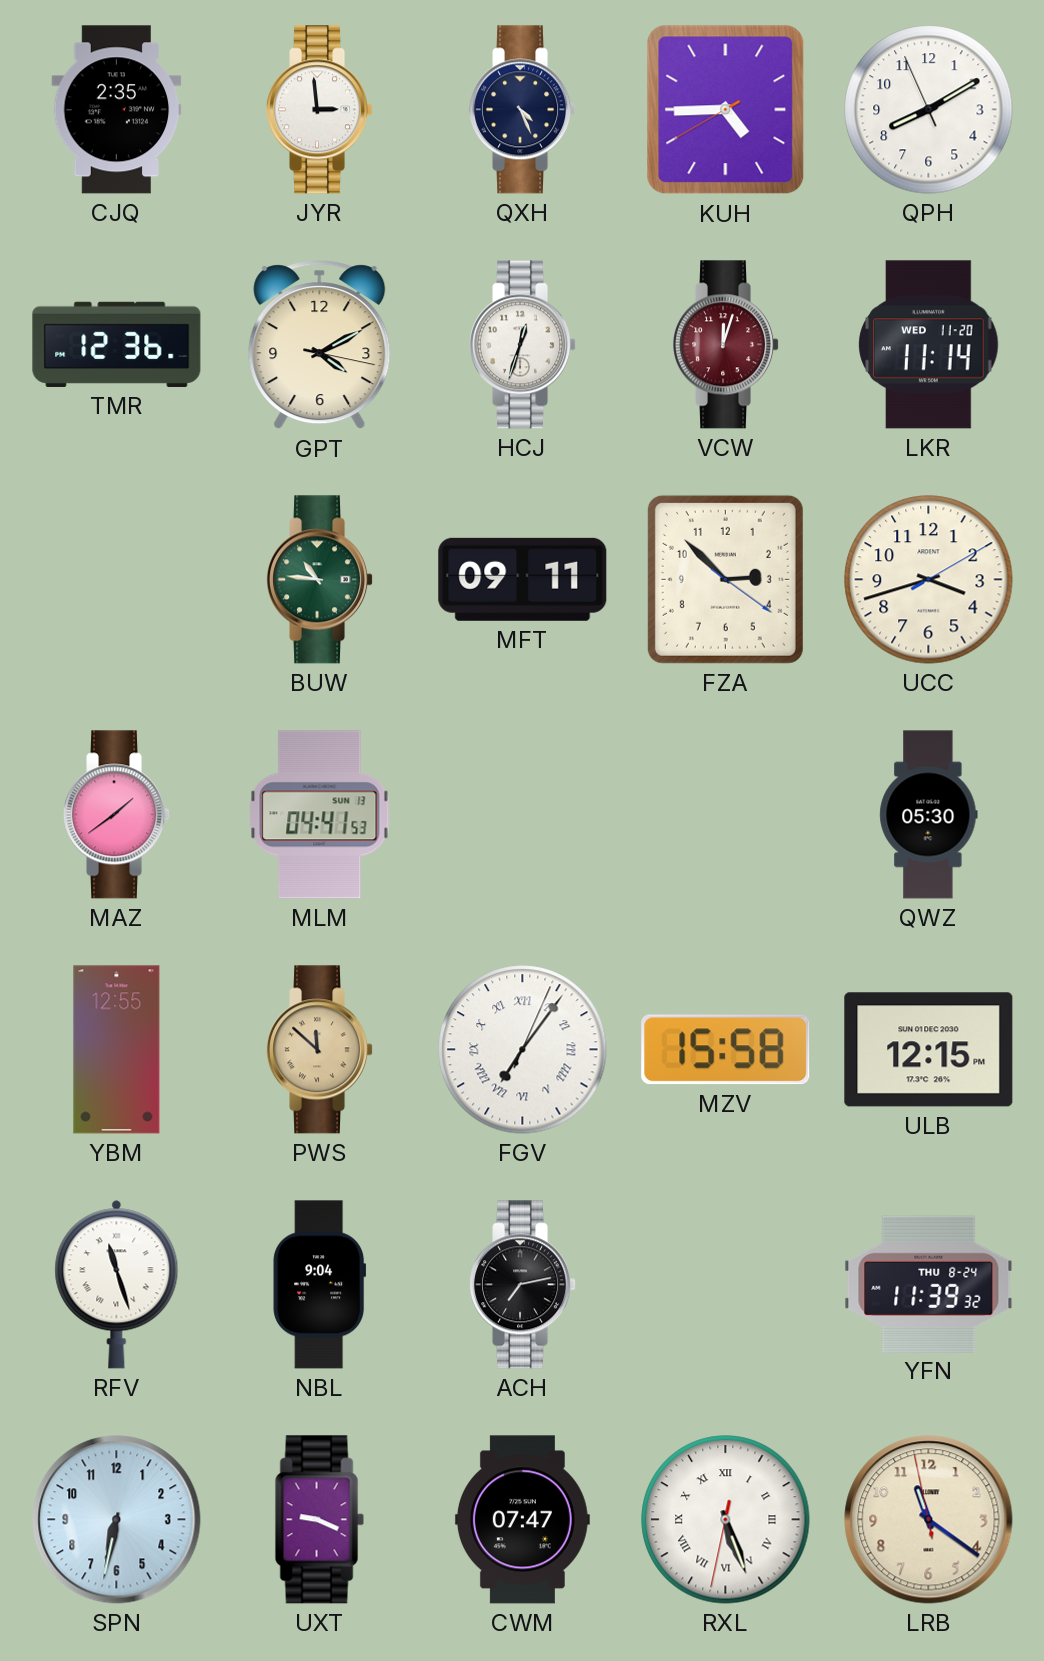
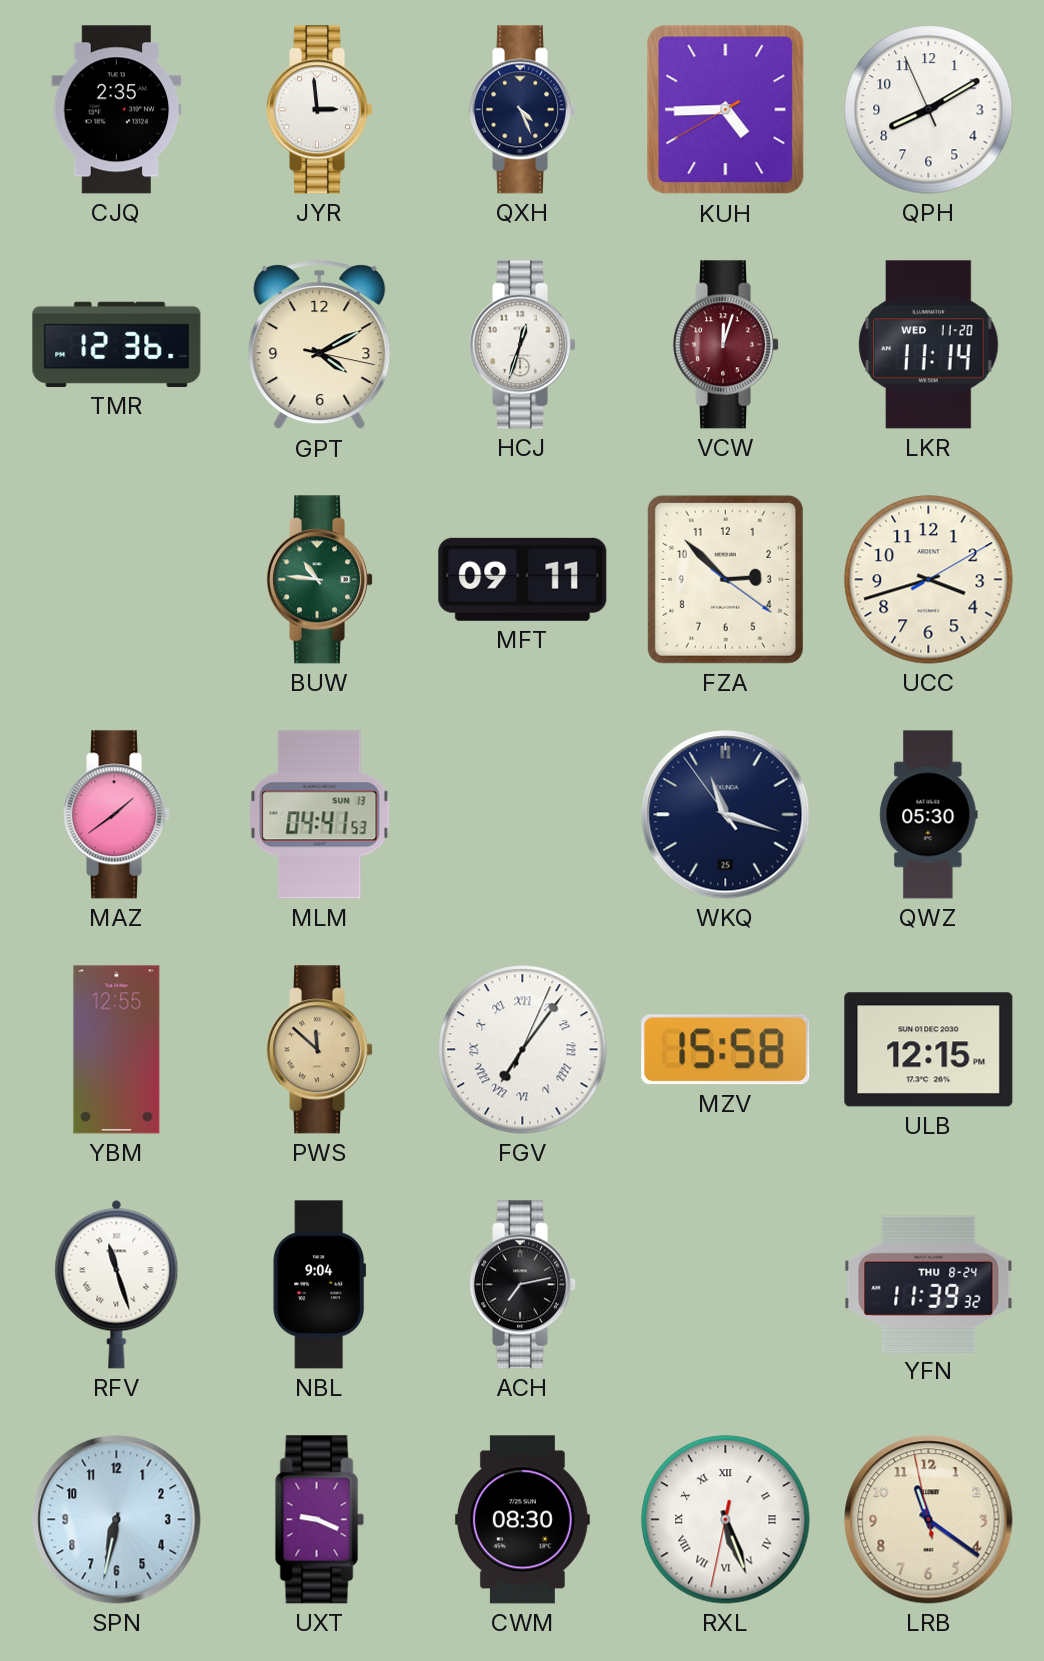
WKQ: none -> 11:17 (726, 815)
CWM: 07:47 -> 08:30 (522, 1520)
